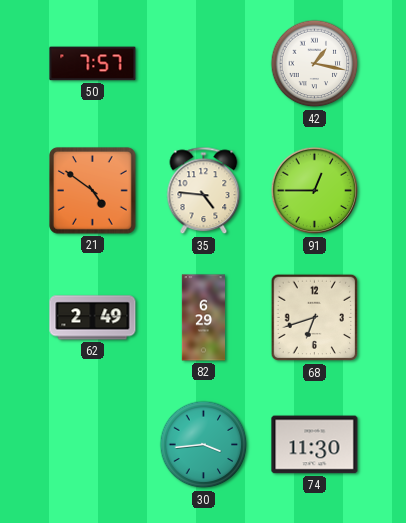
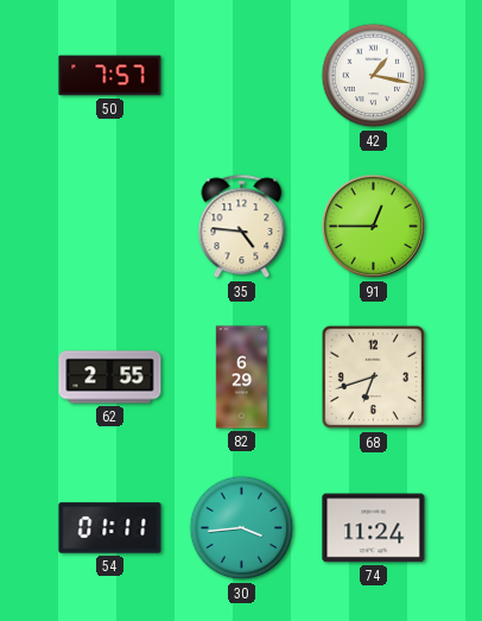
21: 4:51 -> none (93, 191)
62: 2:49 -> 2:55 (110, 378)
54: none -> 01:11 (110, 528)
74: 11:30 -> 11:24 (374, 528)
